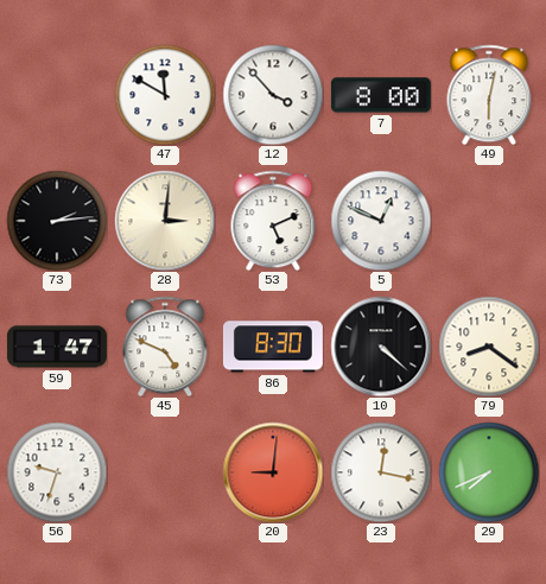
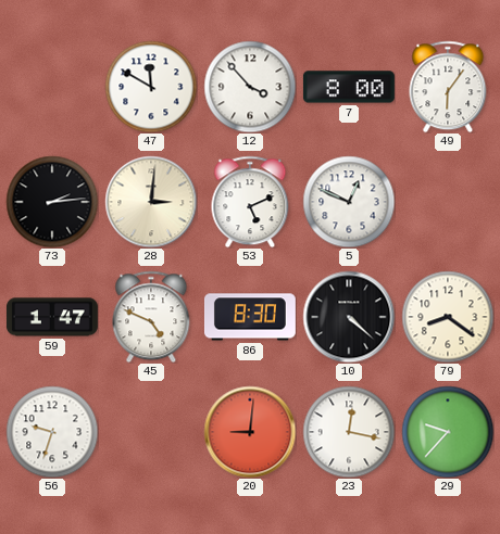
49: 6:02 -> 6:06 (448, 87)
29: 7:41 -> 9:37 (448, 432)
